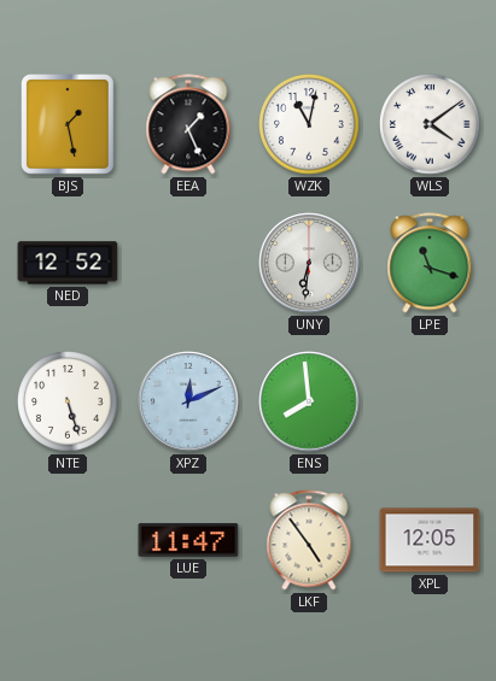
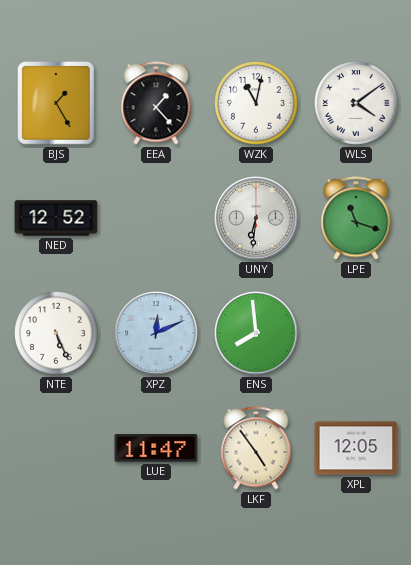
BJS: 1:28 -> 1:25 (57, 103)
EEA: 1:26 -> 1:23 (156, 103)
NTE: 5:27 -> 5:26 (56, 333)
